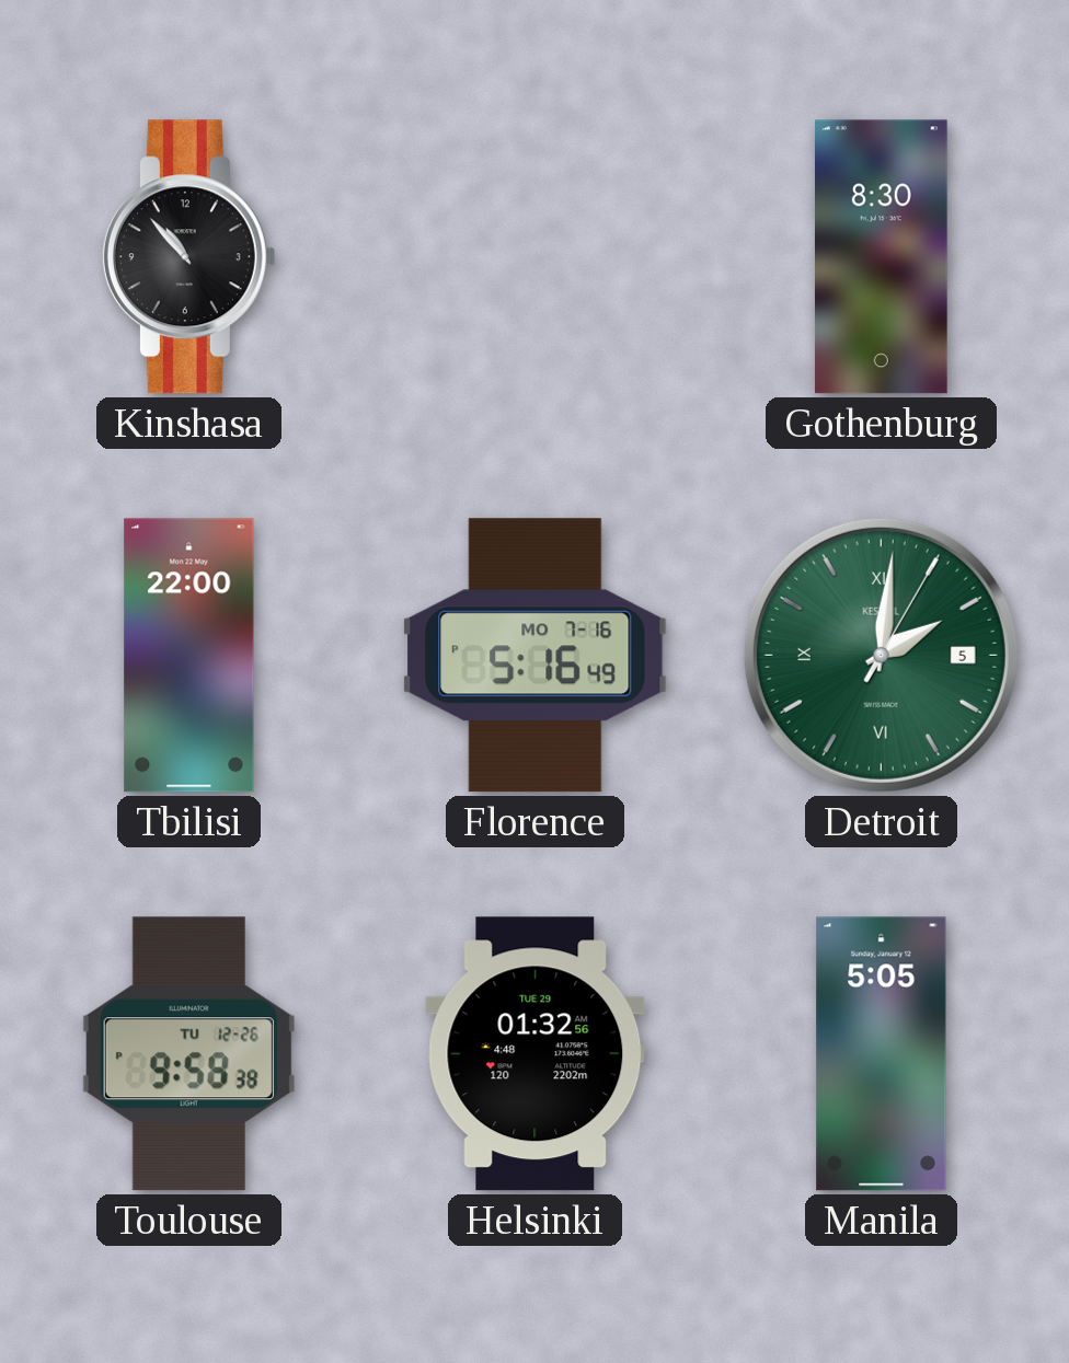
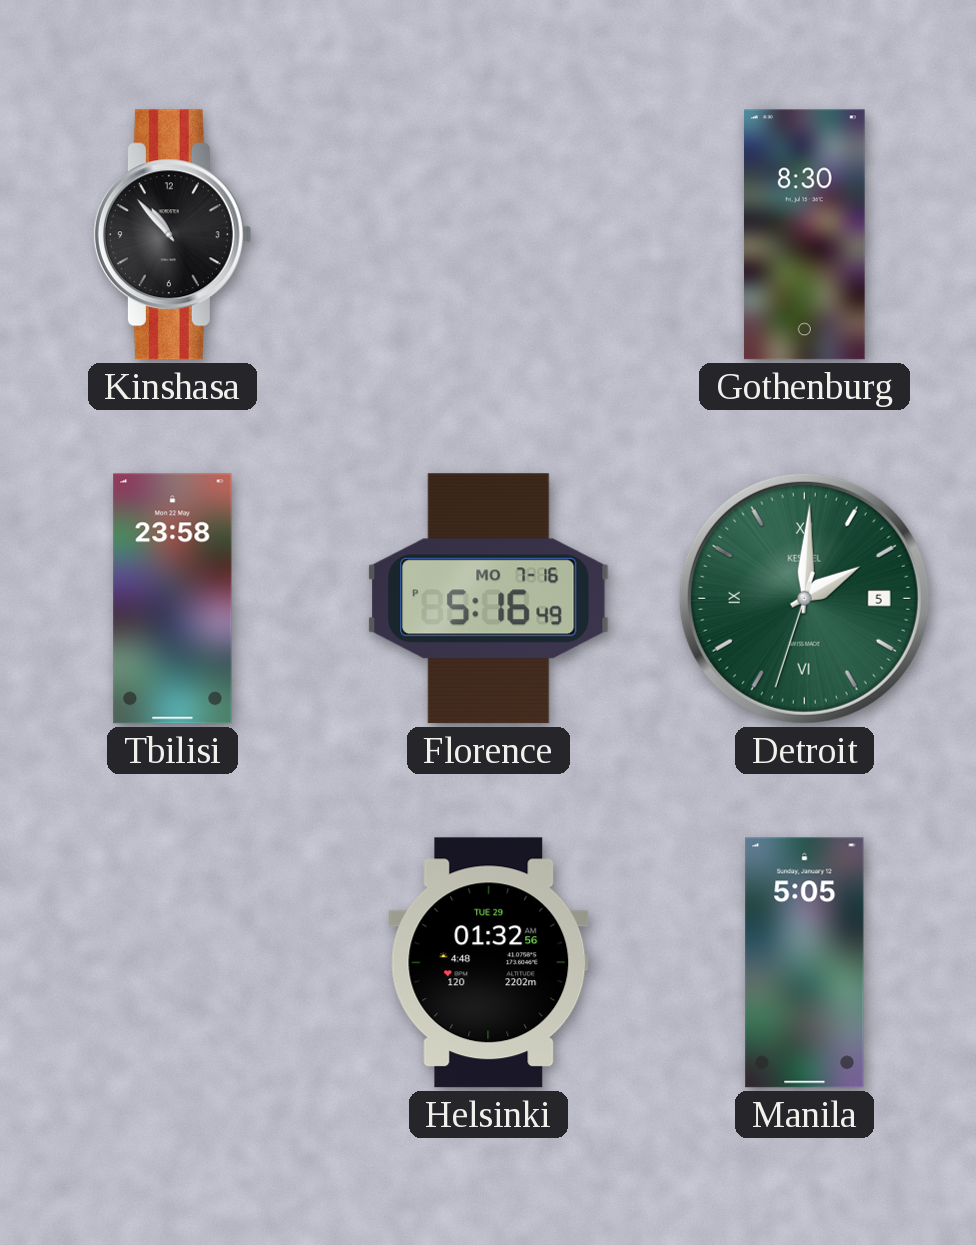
Tbilisi: 22:00 -> 23:58 (173, 599)
Detroit: 2:01 -> 2:00 (804, 598)
Toulouse: 9:58 -> none (188, 1054)
